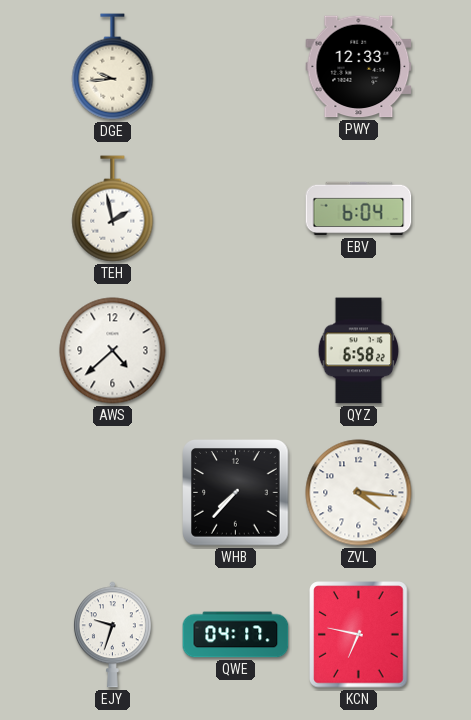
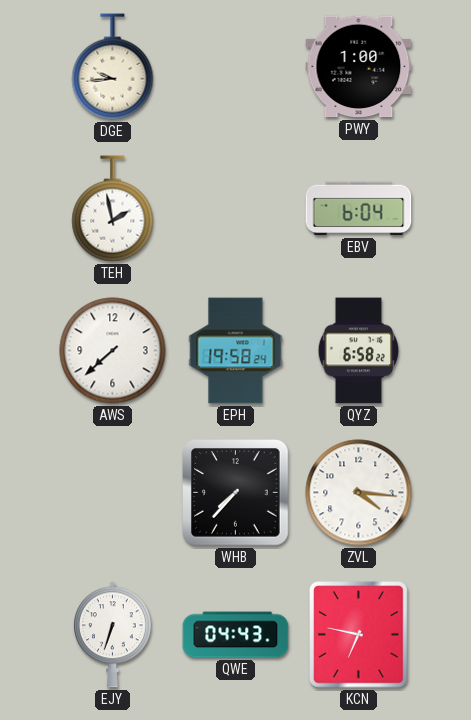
PWY: 12:33 -> 1:00 (359, 67)
AWS: 4:38 -> 7:38 (113, 351)
EPH: none -> 19:58 (236, 351)
EJY: 9:33 -> 6:33 (112, 635)
QWE: 04:17 -> 04:43 (236, 635)
